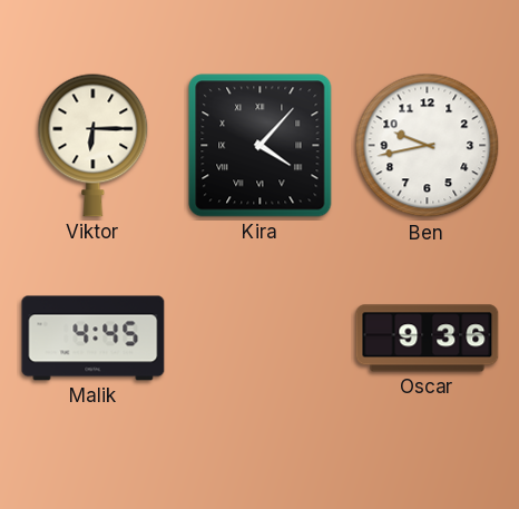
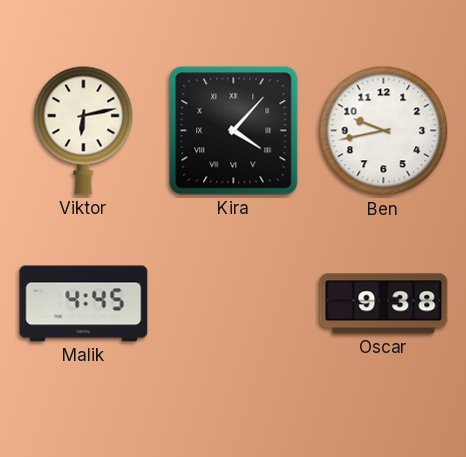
Viktor: 6:15 -> 6:13 (84, 130)
Oscar: 9:36 -> 9:38 (384, 304)
